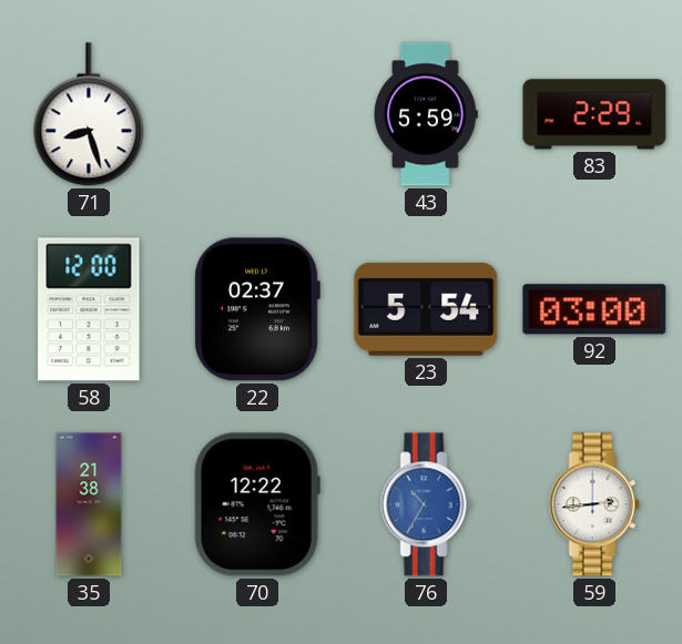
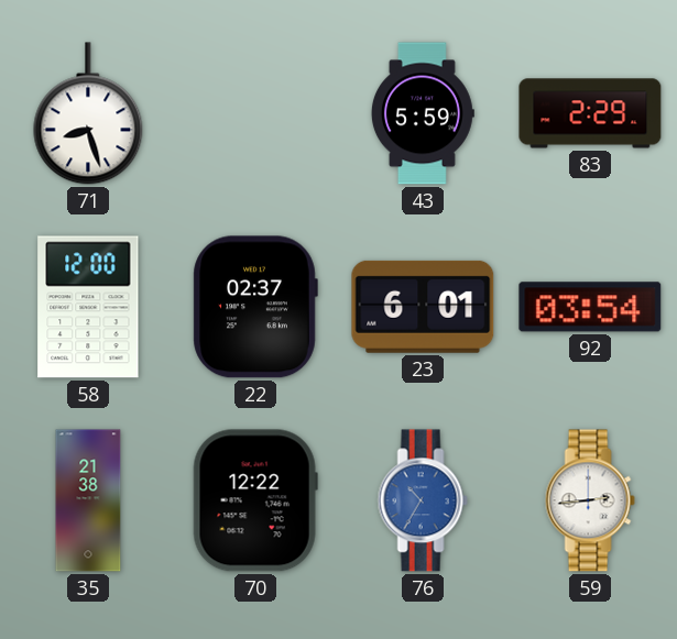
23: 5:54 -> 6:01 (423, 307)
92: 03:00 -> 03:54 (590, 307)
